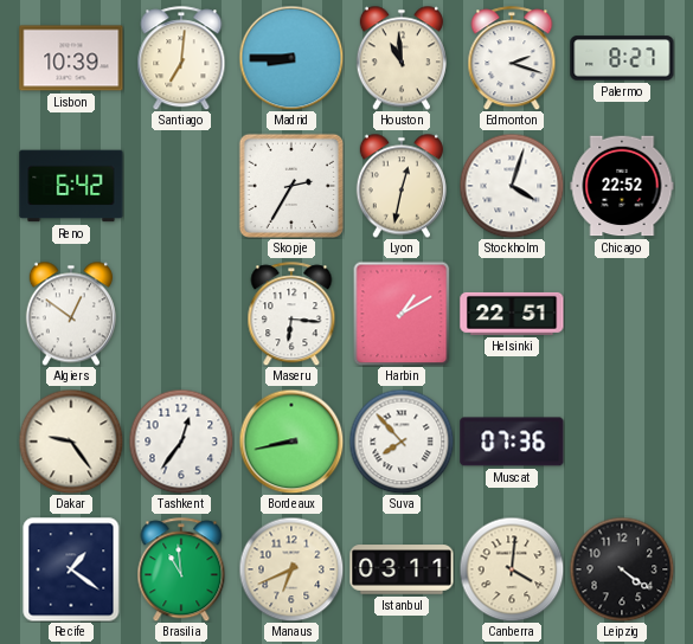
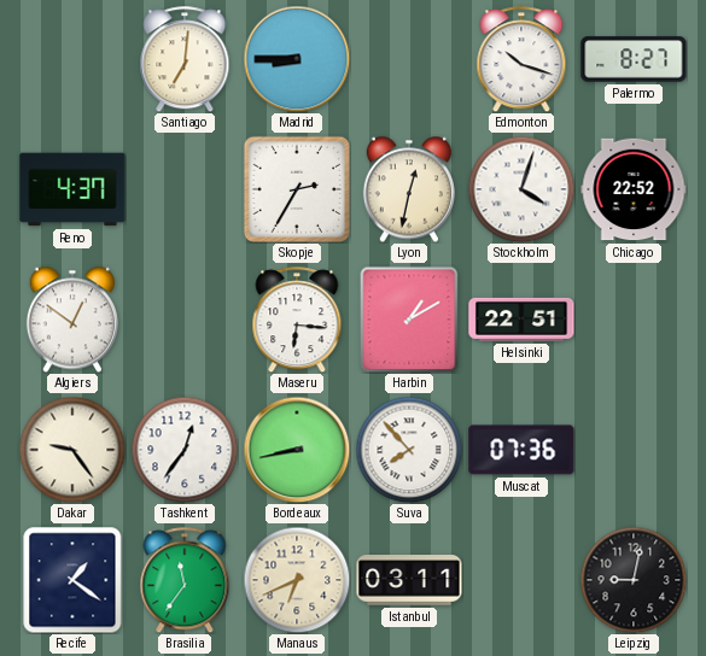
Lisbon: 10:39 -> none (71, 58)
Houston: 10:59 -> none (402, 58)
Edmonton: 2:18 -> 10:18 (521, 59)
Reno: 6:42 -> 4:37 (72, 189)
Brasilia: 10:59 -> 11:36 (185, 580)
Canberra: 4:01 -> none (512, 569)
Leipzig: 4:21 -> 9:02 (634, 580)
